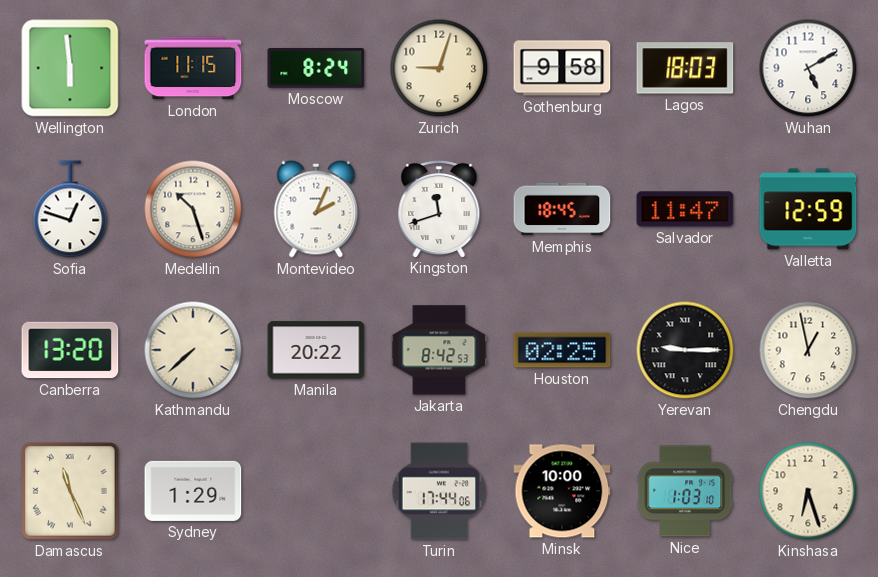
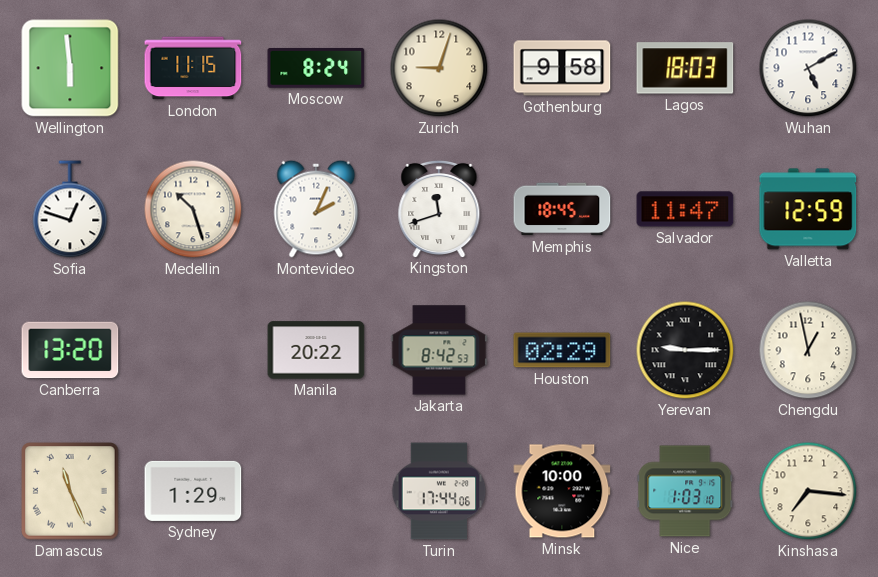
Kathmandu: 7:38 -> none (193, 350)
Houston: 02:25 -> 02:29 (562, 350)
Kinshasa: 6:27 -> 7:16 (808, 491)
